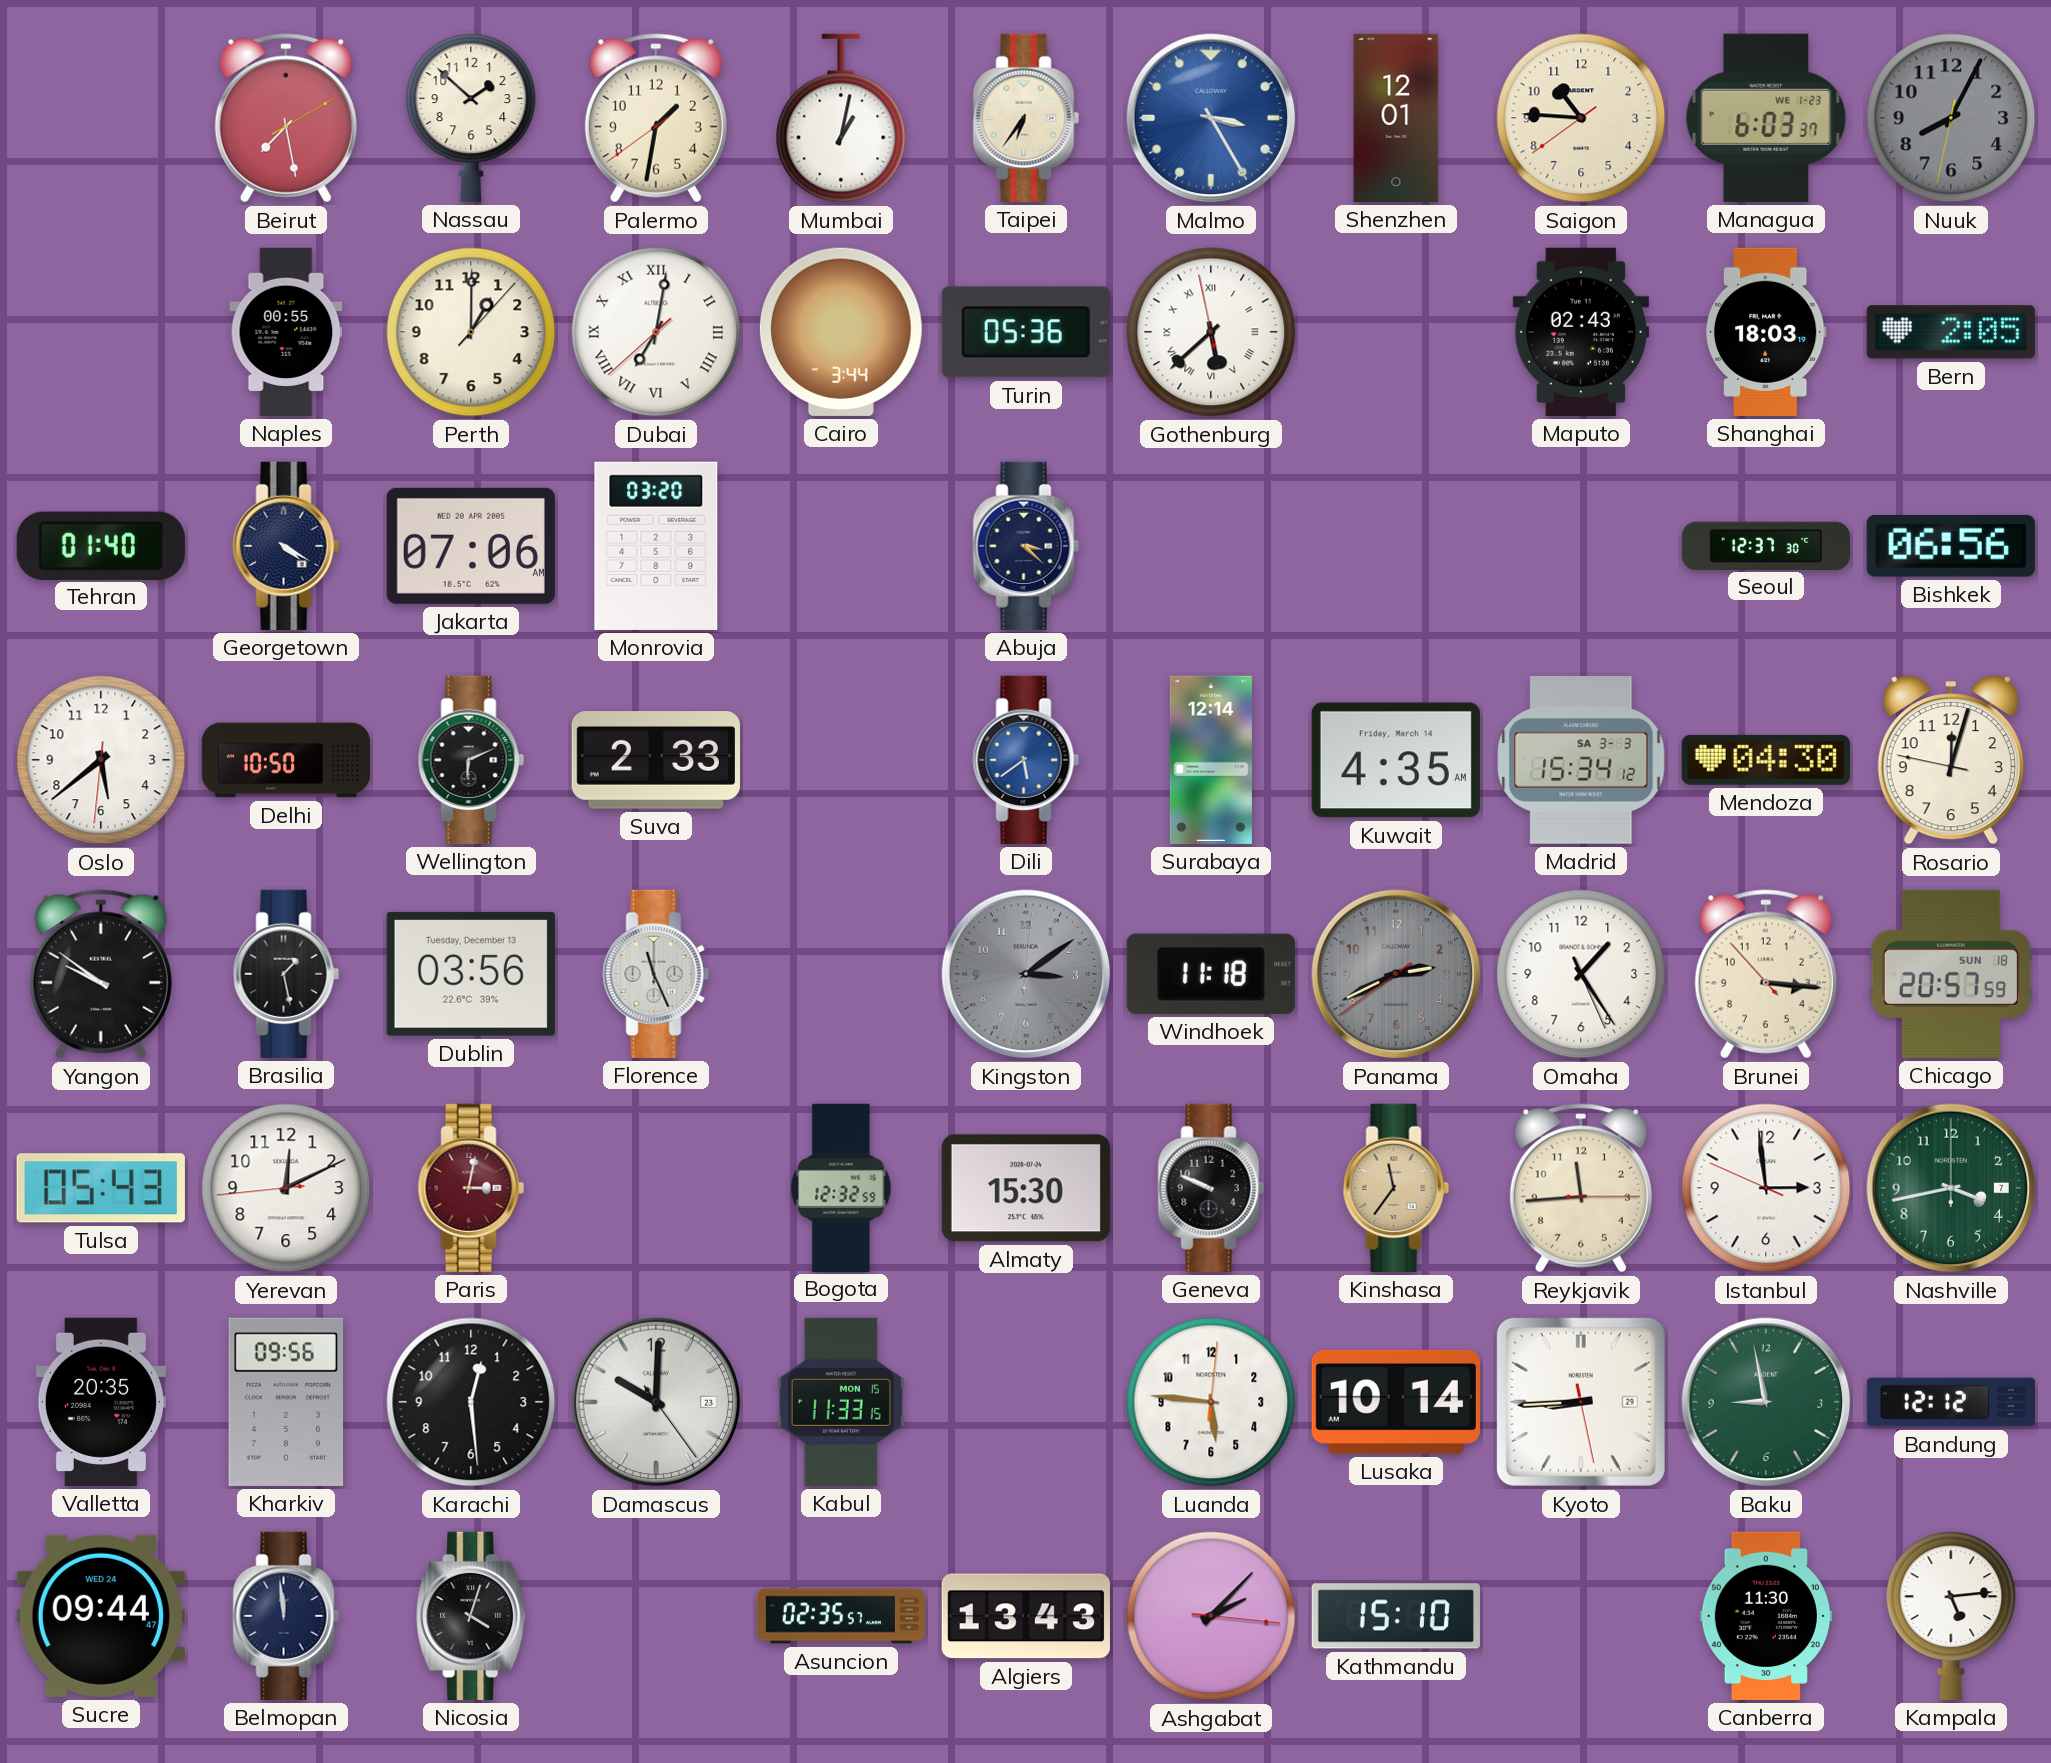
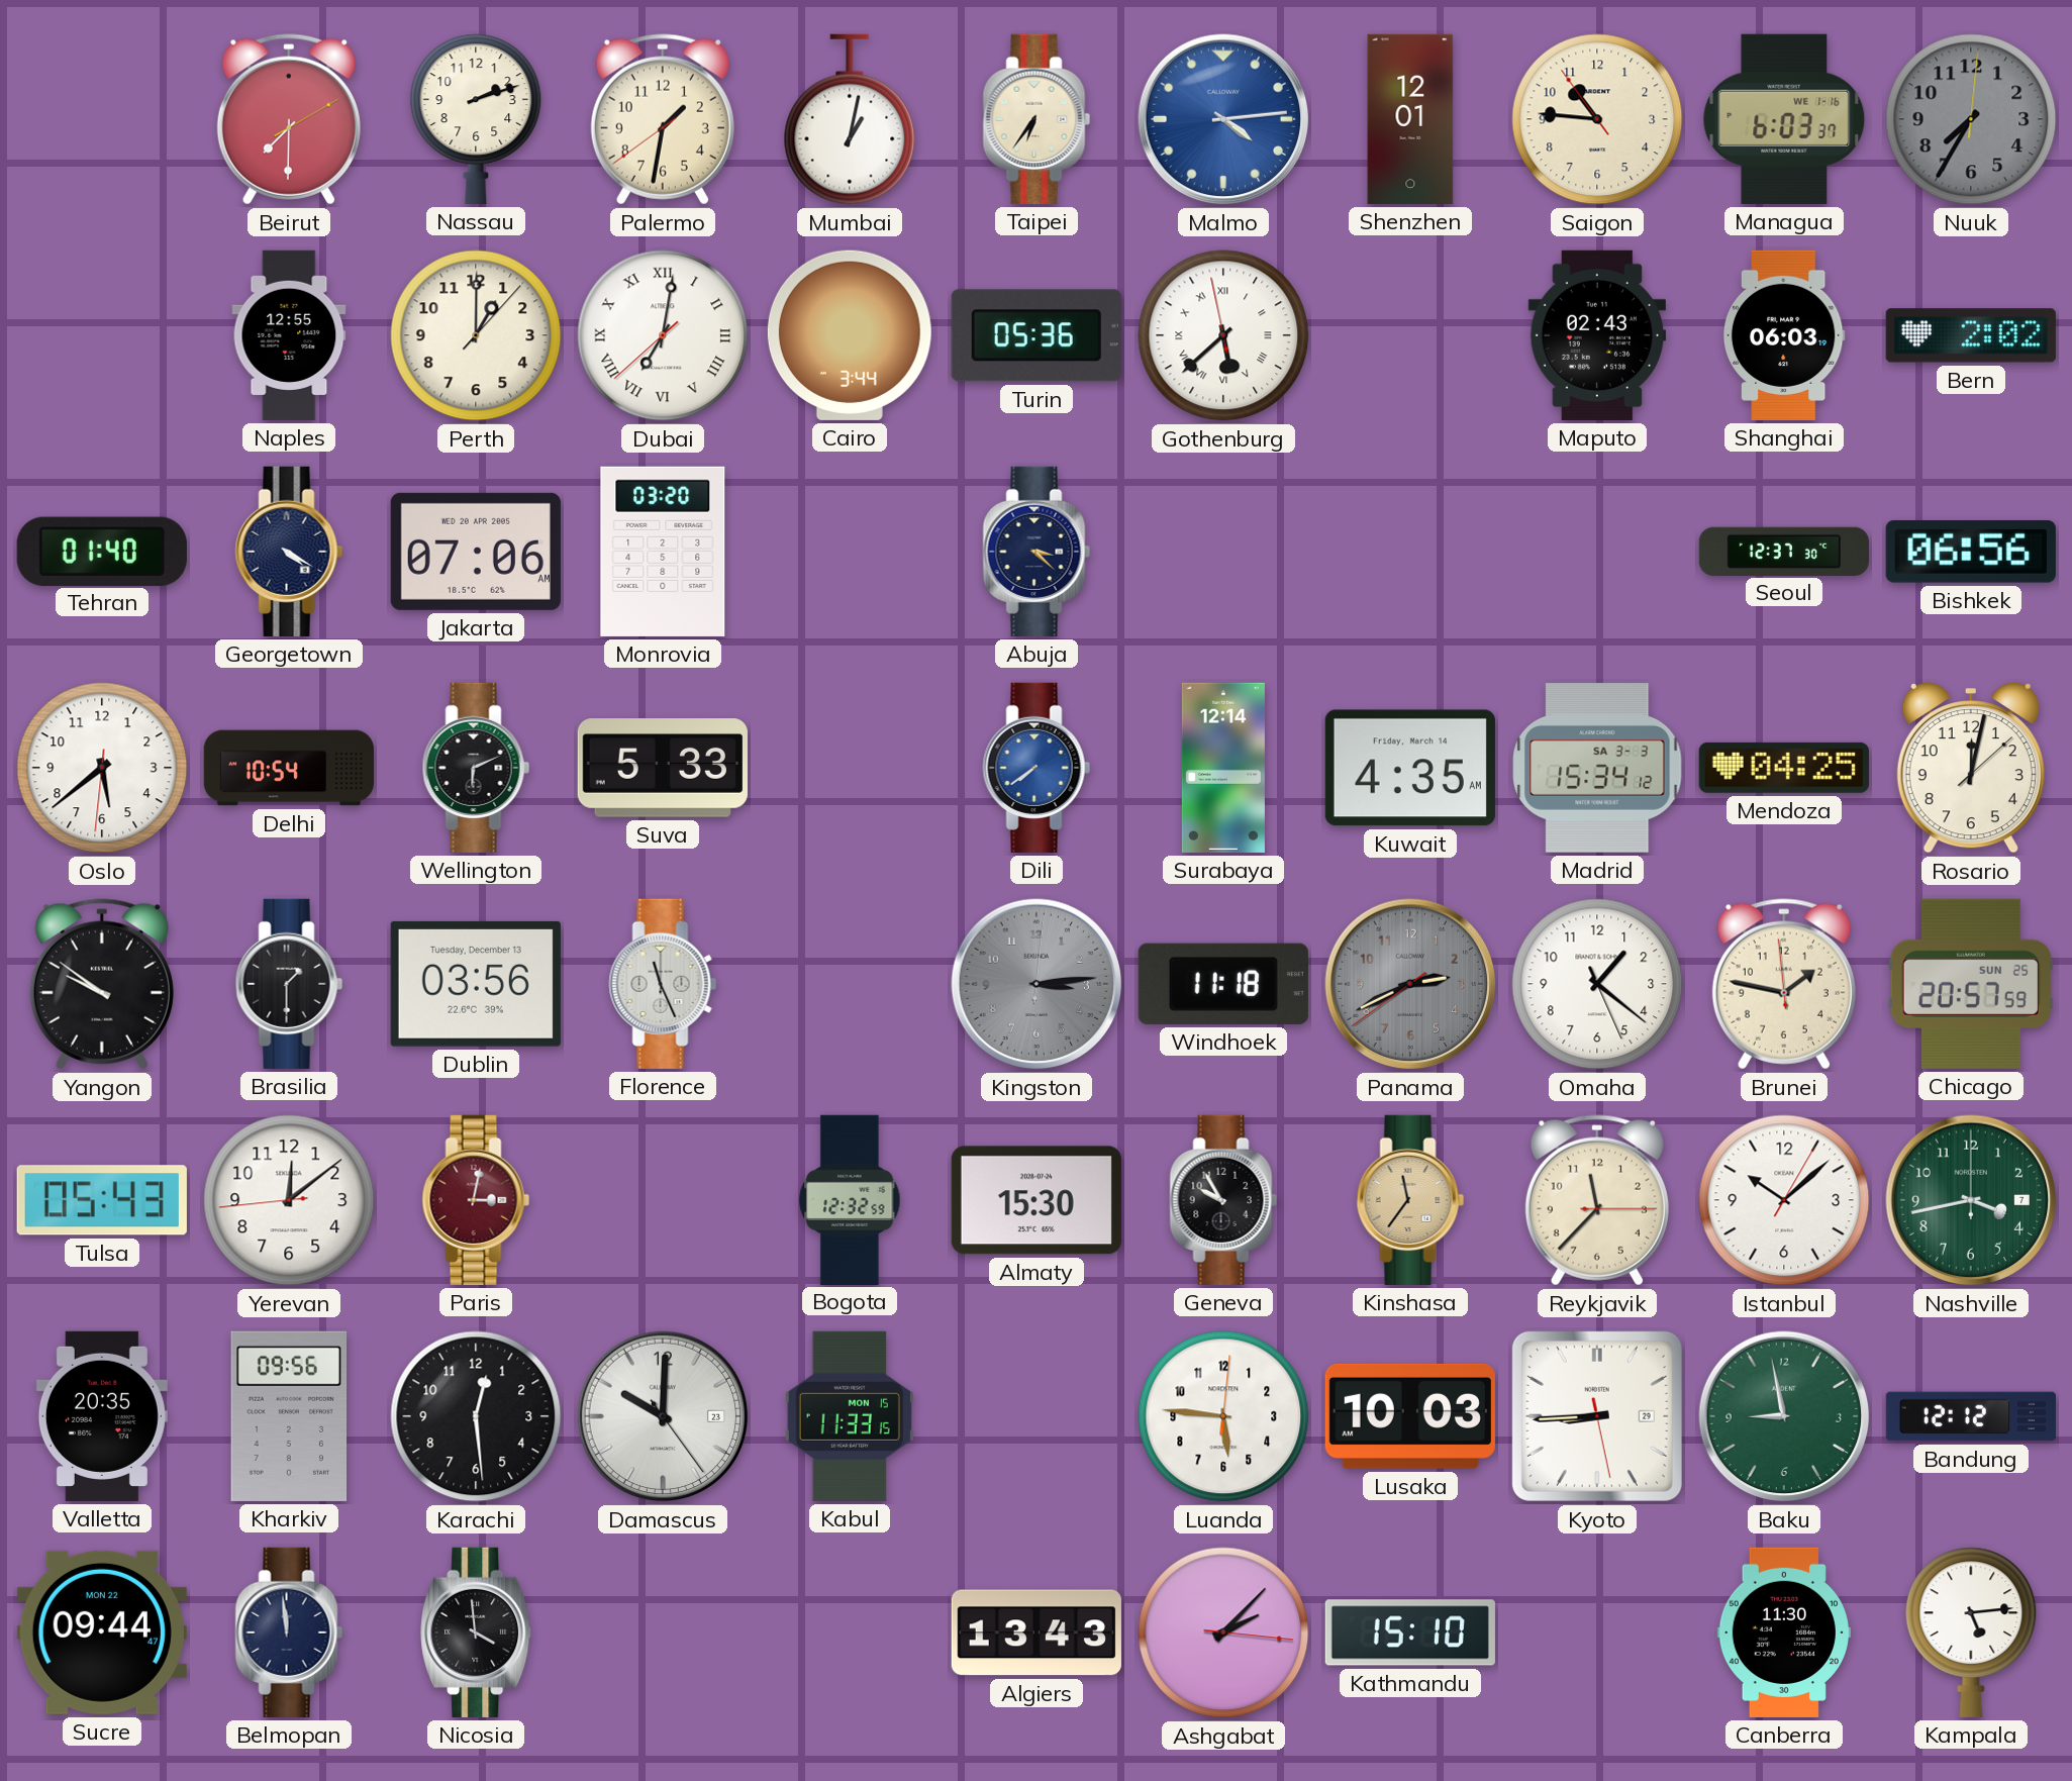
Beirut: 7:28 -> 7:30 (289, 119)
Nassau: 1:52 -> 2:12 (476, 119)
Malmo: 3:25 -> 4:14 (1223, 119)
Saigon: 10:45:39 -> 10:45:54 (1597, 119)
Managua date: WE 1-23 -> WE 1-16 (1784, 119)
Nuuk: 8:04 -> 7:35 (1971, 119)
Naples: 00:55 -> 12:55 (289, 335)
Shanghai: 18:03 -> 06:03 (1784, 335)
Bern: 2:05 -> 2:02 (1971, 335)
Delhi: 10:50 -> 10:54 (288, 768)
Suva: 2:33 -> 5:33 (663, 768)
Dili: 5:39 -> 7:39 (1037, 768)
Mendoza: 04:30 -> 04:25 (1784, 768)
Rosario: 12:02:47 -> 12:02:08 (1971, 769)
Brasilia: 1:28 -> 1:30 (289, 984)
Kingston: 3:09 -> 3:14 (1037, 984)
Omaha: 1:24 -> 1:21 (1597, 984)
Brunei: 3:15 -> 1:46 (1784, 984)
Chicago date: SUN 18 -> SUN 25 (1971, 984)
Yerevan: 12:10 -> 12:08 (289, 1200)
Geneva: 9:49 -> 9:55 (1223, 1200)
Reykjavik: 11:44 -> 11:37 (1597, 1200)
Istanbul: 2:58 -> 10:08 (1784, 1200)
Lusaka: 10:14 -> 10:03 (1410, 1416)
Sucre date: WED 24 -> MON 22 (102, 1632)
Nicosia: 4:03 -> 3:59 (477, 1632)
Asuncion: 02:35 -> none (840, 1616)
